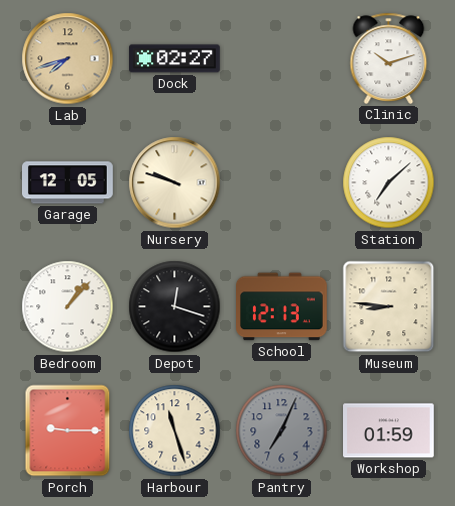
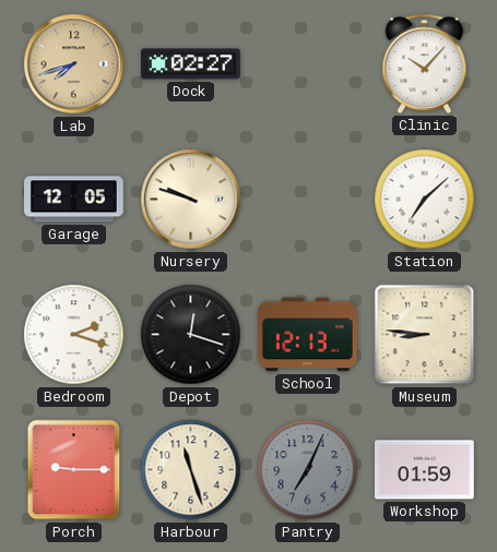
Clinic: 10:12 -> 10:07 (425, 63)
Bedroom: 1:07 -> 2:18 (74, 335)
